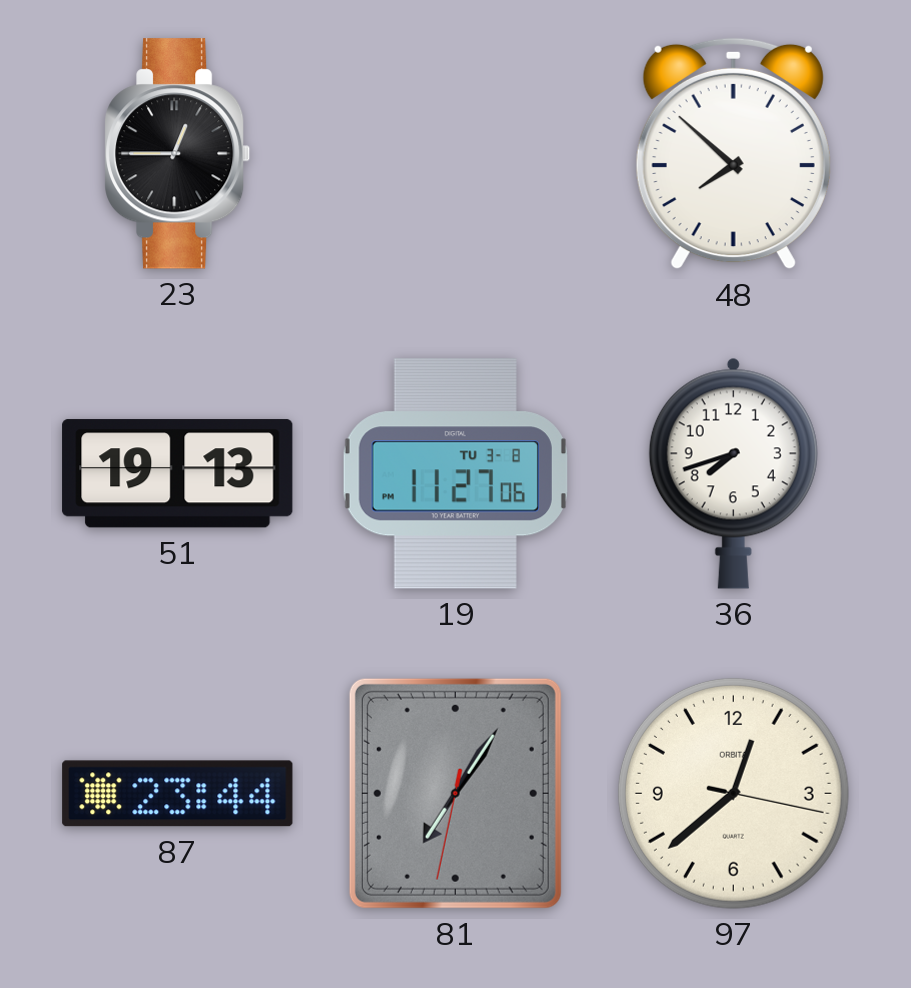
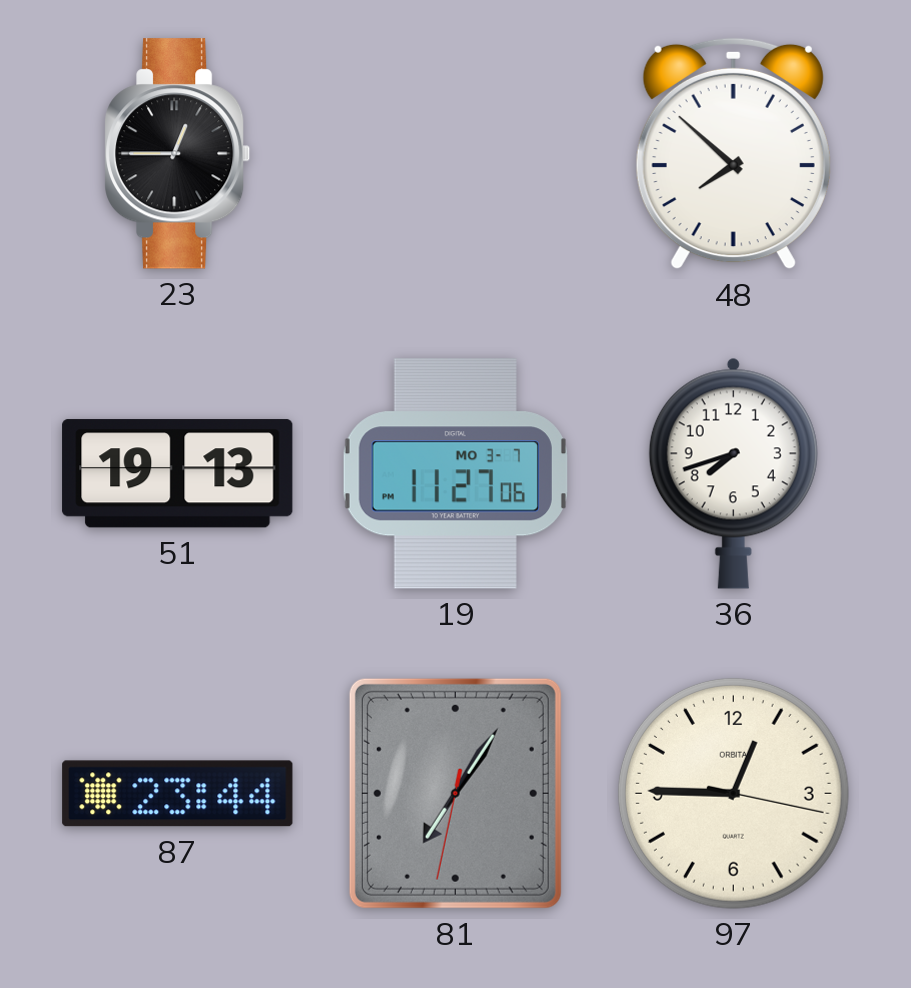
19 date: TU 3-8 -> MO 3-7 (455, 474)
97: 12:38 -> 12:45 (733, 793)
